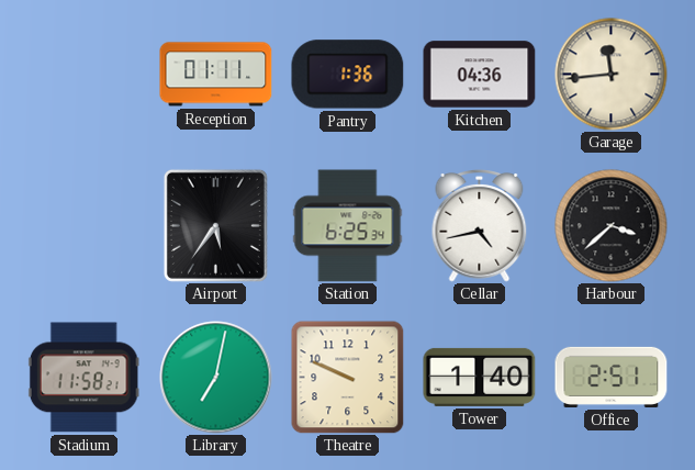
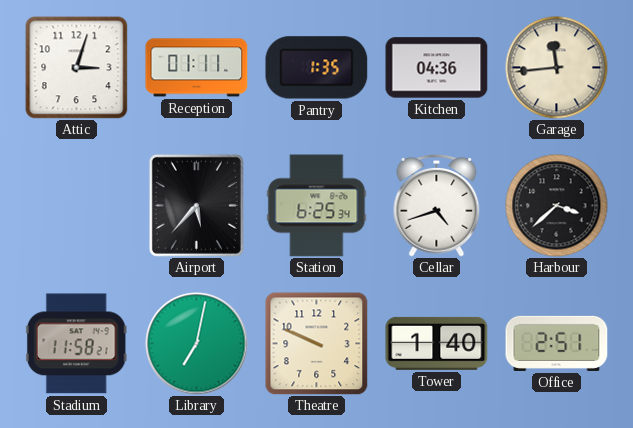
Attic: none -> 3:03 (77, 68)
Pantry: 1:36 -> 1:35 (317, 68)
Airport: 5:36 -> 5:37 (196, 205)
Cellar: 4:43 -> 4:42 (437, 206)
